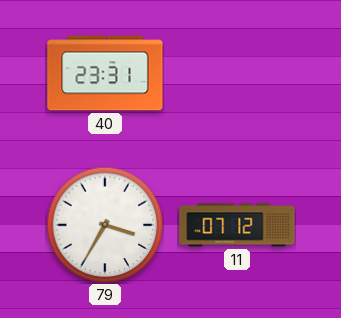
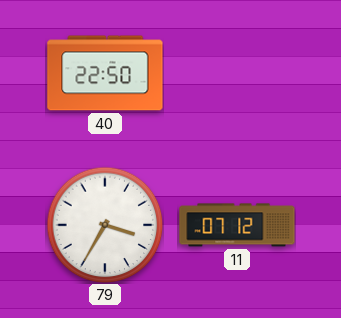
40: 23:31 -> 22:50 (105, 73)
